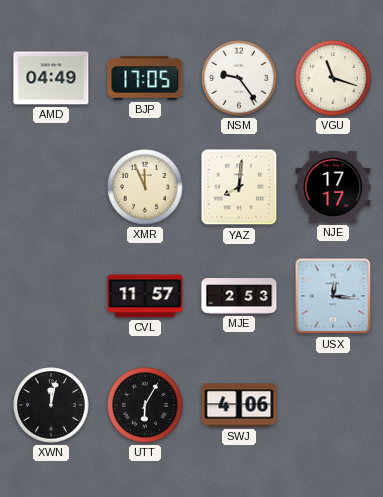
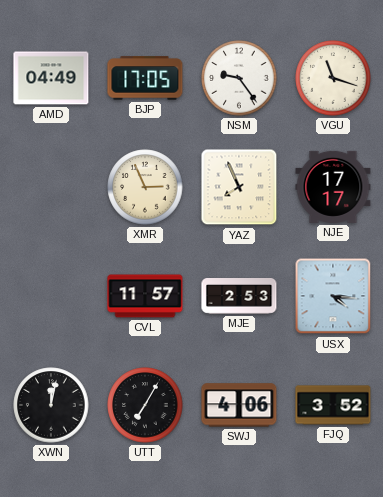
XMR: 11:56 -> 2:56 (145, 187)
YAZ: 8:01 -> 7:56 (239, 187)
USX: 12:16 -> 4:16 (333, 296)
UTT: 6:05 -> 7:05 (145, 405)
FJQ: none -> 3:52 (333, 405)
